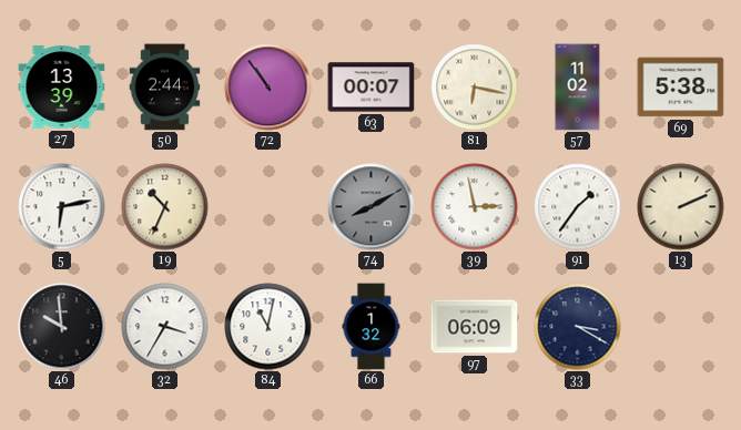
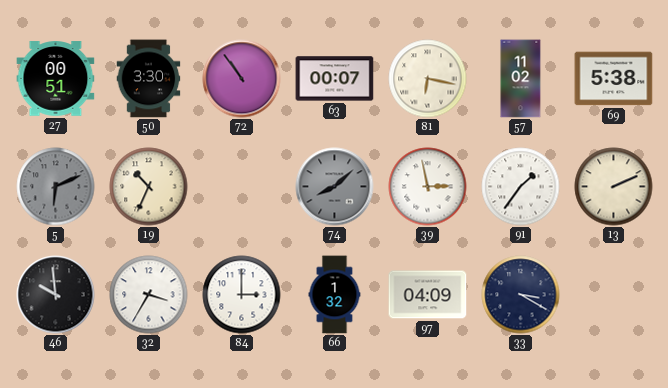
27: 13:39 -> 00:51 (56, 79)
50: 2:44 -> 3:30 (149, 79)
5: 6:13 -> 6:11 (56, 187)
5 dial: white -> grey (56, 187)
74: 8:10 -> 8:08 (335, 187)
84: 11:02 -> 3:00 (242, 295)
97: 06:09 -> 04:09 (428, 295)
